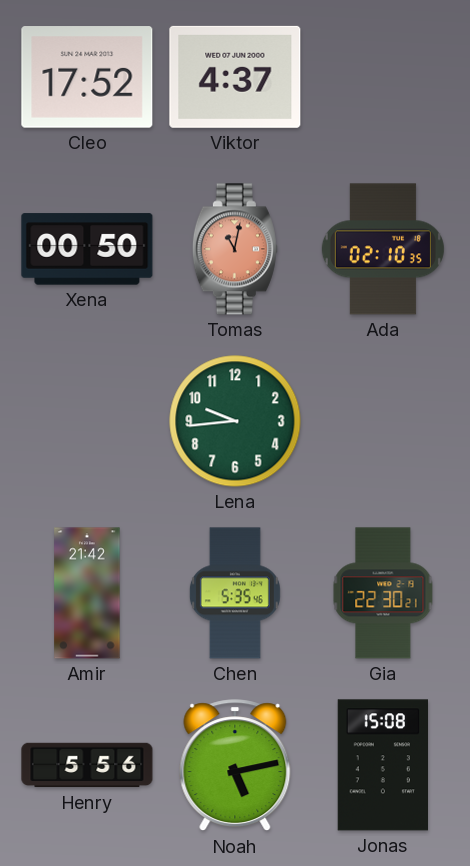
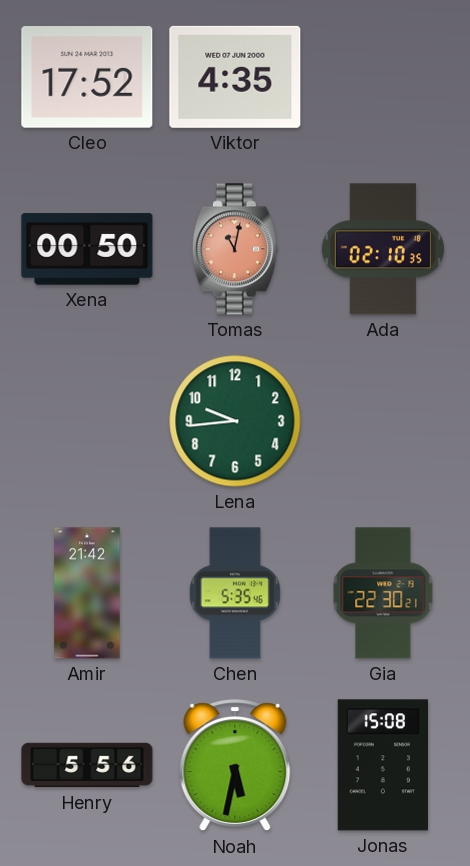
Viktor: 4:37 -> 4:35 (235, 77)
Noah: 5:13 -> 5:32 (235, 766)
